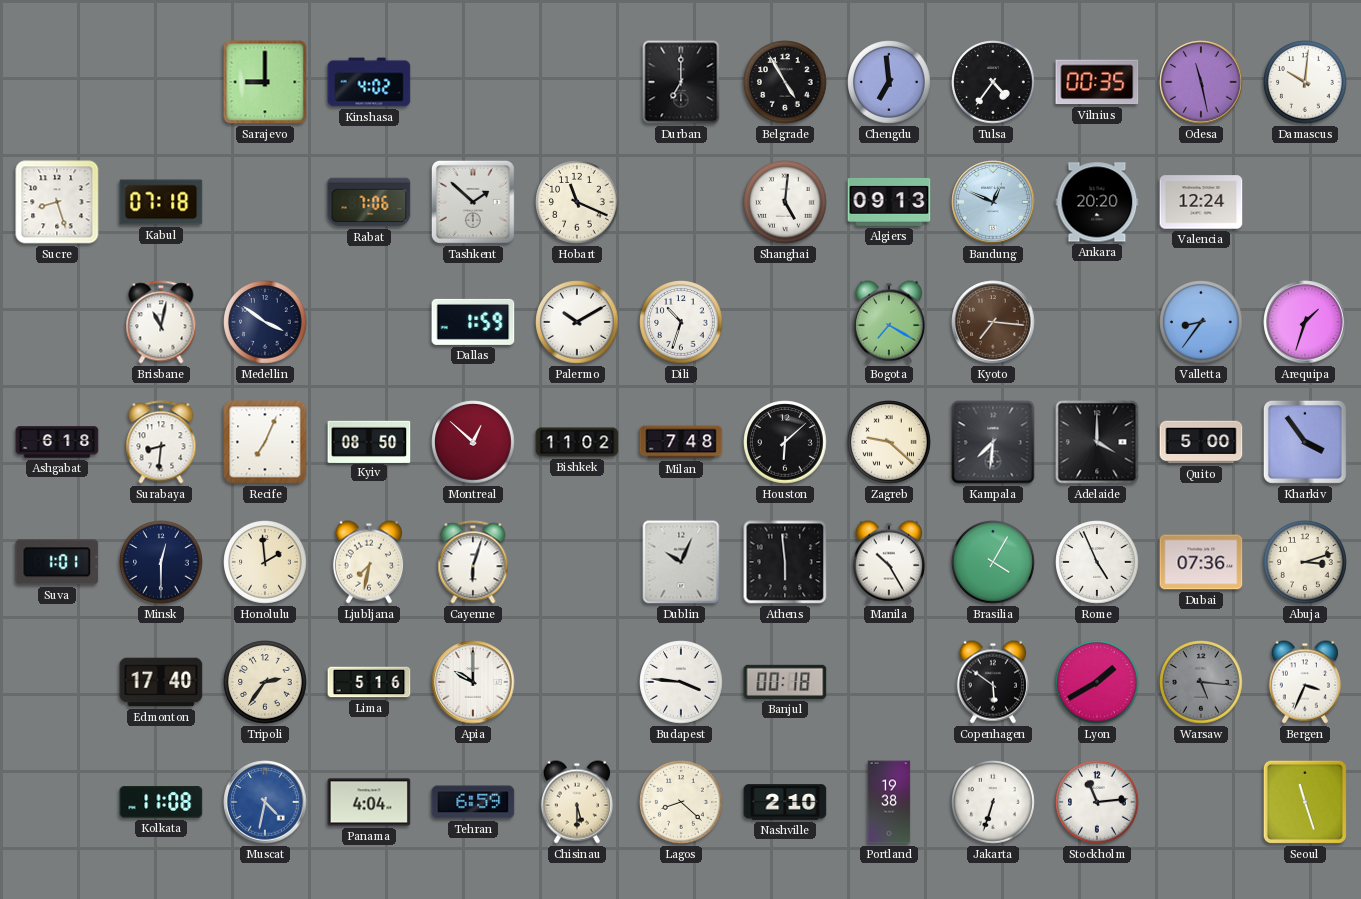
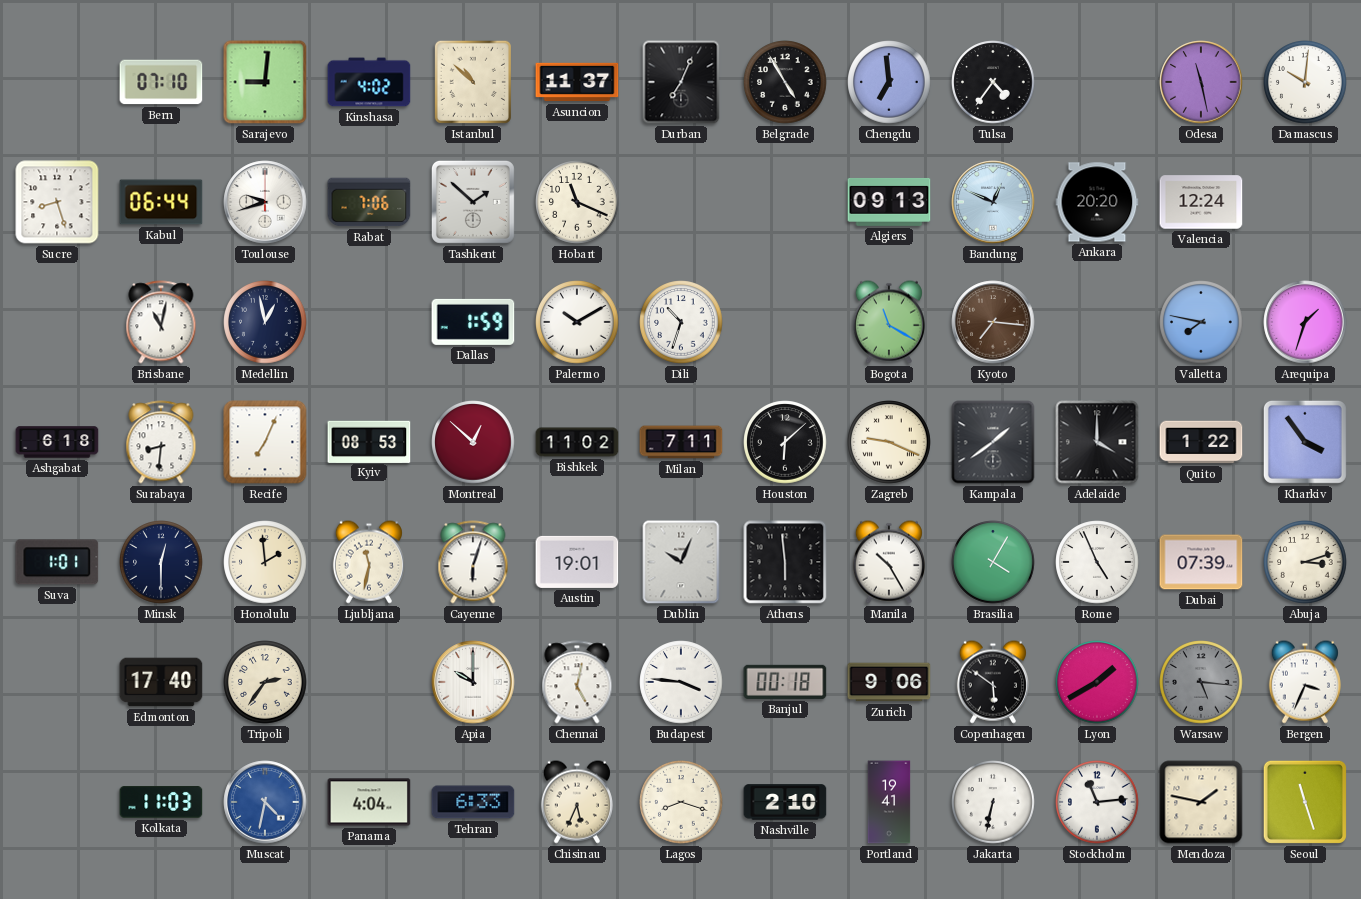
Bern: none -> 07:10 (161, 82)
Sarajevo: 9:00 -> 9:01 (265, 82)
Istanbul: none -> 10:52 (473, 82)
Asuncion: none -> 11:37 (577, 82)
Durban: 7:00 -> 7:04 (681, 82)
Vilnius: 00:35 -> none (1097, 82)
Kabul: 07:18 -> 06:44 (161, 202)
Toulouse: none -> 9:42 (265, 202)
Shanghai: 5:01 -> none (785, 202)
Medellin: 3:51 -> 12:58 (265, 322)
Bogota: 7:20 -> 11:20 (889, 322)
Valletta: 8:36 -> 7:47 (1201, 322)
Kyiv: 08:50 -> 08:53 (369, 441)
Milan: 7:48 -> 7:11 (681, 442)
Zagreb: 9:22 -> 9:19 (889, 442)
Kampala: 7:31 -> 1:39 (993, 442)
Quito: 5:00 -> 1:22 (1201, 442)
Ljubljana: 7:32 -> 11:32 (369, 562)
Austin: none -> 19:01 (577, 562)
Dubai: 07:36 -> 07:39 (1201, 562)
Lima: 5:16 -> none (369, 682)
Chennai: none -> 5:02 (577, 682)
Zurich: none -> 9:06 (889, 682)
Kolkata: 11:08 -> 11:03 (161, 802)
Tehran: 6:59 -> 6:33 (473, 802)
Chisinau: 5:30 -> 5:34 (577, 802)
Lagos: 8:22 -> 8:18 (681, 802)
Portland: 19:38 -> 19:41 (889, 802)
Jakarta: 6:33 -> 6:32 (993, 802)
Mendoza: none -> 1:47 (1201, 802)
